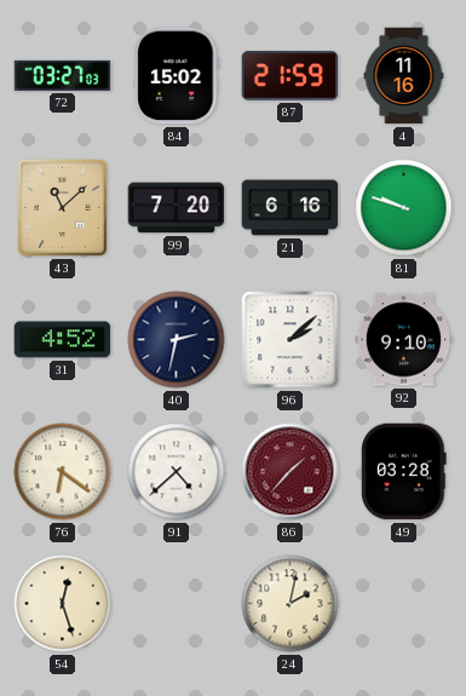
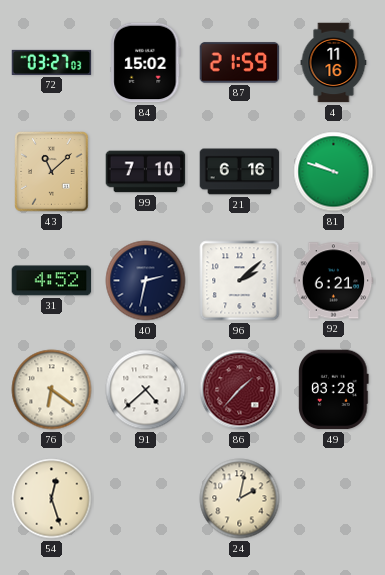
99: 7:20 -> 7:10 (146, 172)
92: 9:10 -> 6:21 (334, 281)
